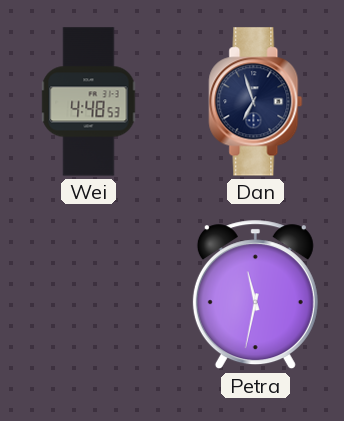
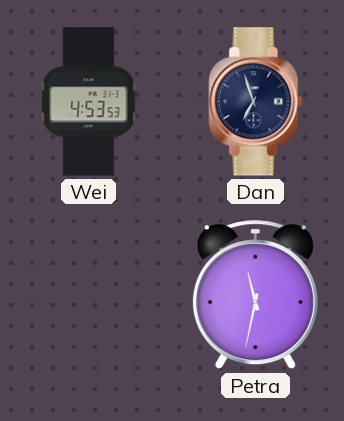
Wei: 4:48 -> 4:53 (89, 102)
